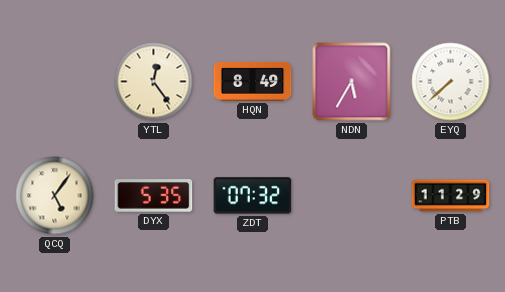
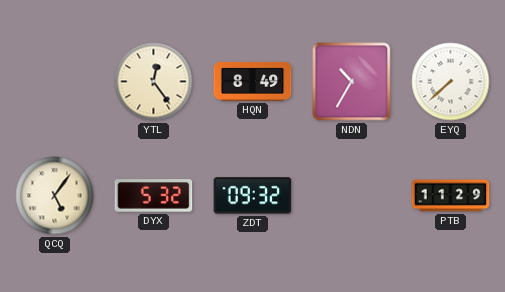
NDN: 5:35 -> 10:35 (352, 82)
DYX: 5:35 -> 5:32 (154, 196)
ZDT: 07:32 -> 09:32 (253, 196)
